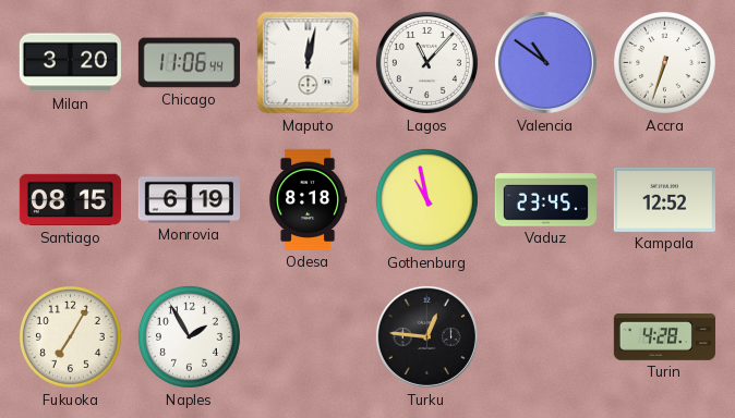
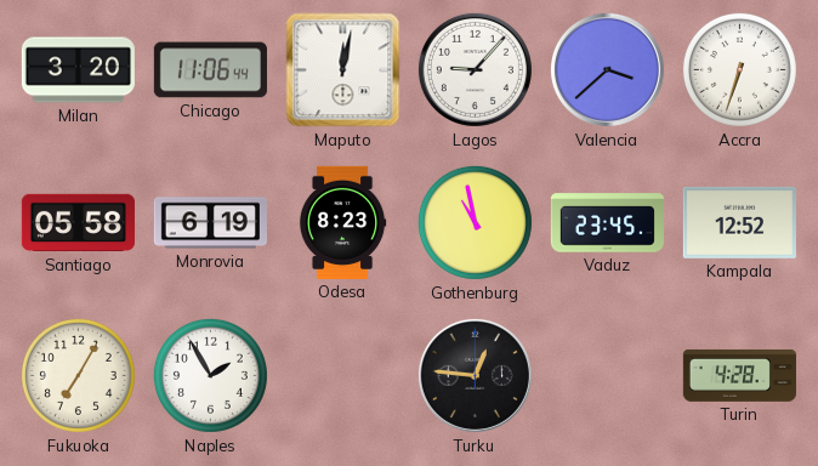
Lagos: 11:07 -> 9:07 (475, 69)
Valencia: 10:51 -> 3:38 (607, 69)
Santiago: 08:15 -> 05:58 (78, 223)
Odesa: 8:18 -> 8:23 (342, 222)
